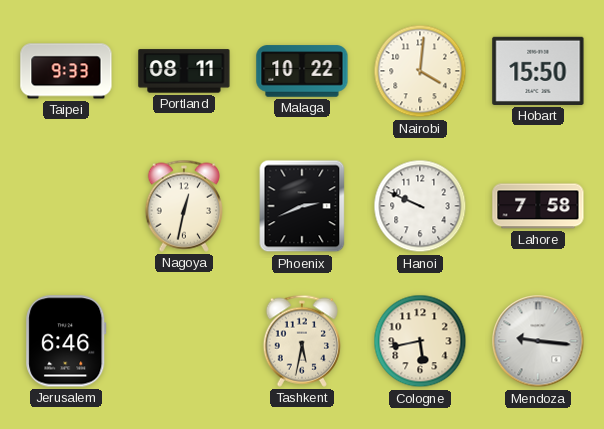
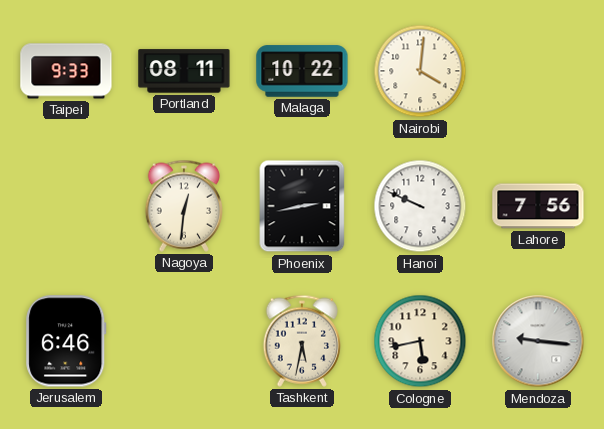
Hobart: 15:50 -> none (538, 71)
Nagoya: 12:32 -> 12:31 (183, 206)
Phoenix: 2:41 -> 2:43 (302, 206)
Lahore: 7:58 -> 7:56 (538, 206)
